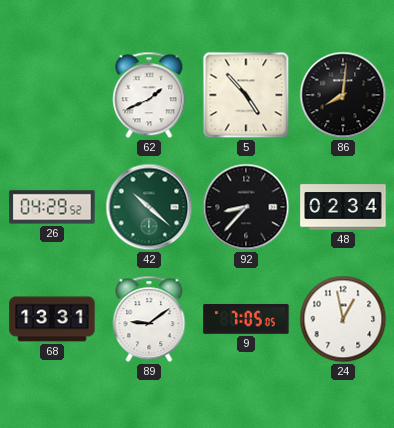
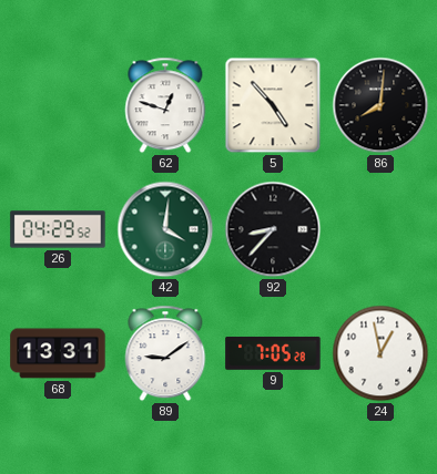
62: 1:41 -> 12:48 (165, 105)
42: 10:22 -> 4:01 (165, 229)
48: 02:34 -> none (343, 207)
9: 7:05:05 -> 7:05:28 (273, 353)
